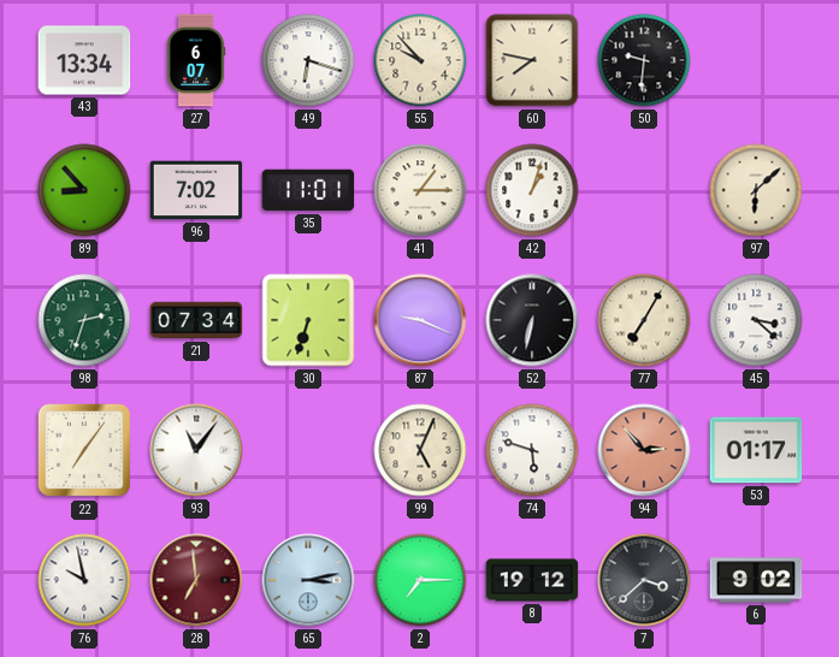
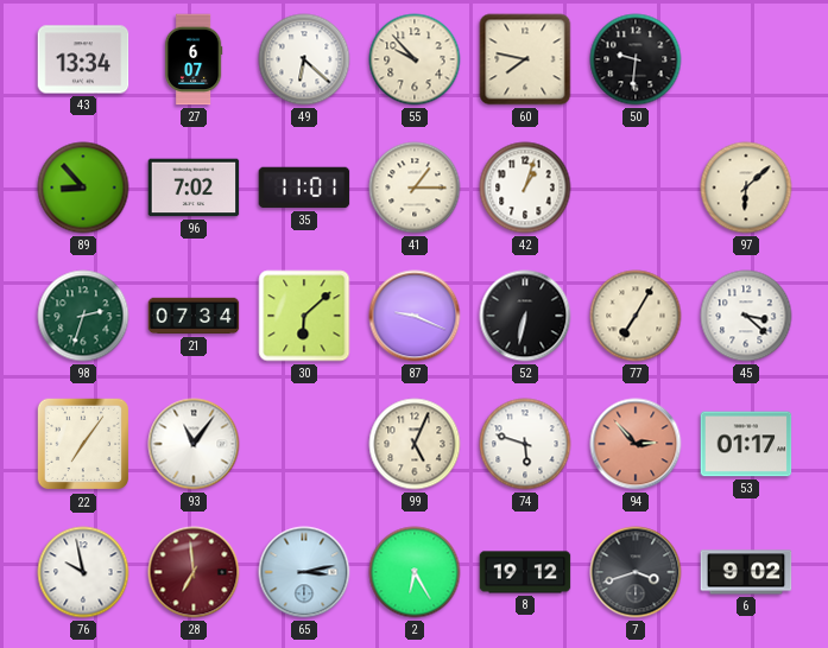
49: 6:18 -> 6:22 (304, 59)
30: 6:33 -> 6:08 (304, 316)
2: 7:15 -> 6:25 (415, 572)
7: 3:38 -> 3:42 (636, 572)
